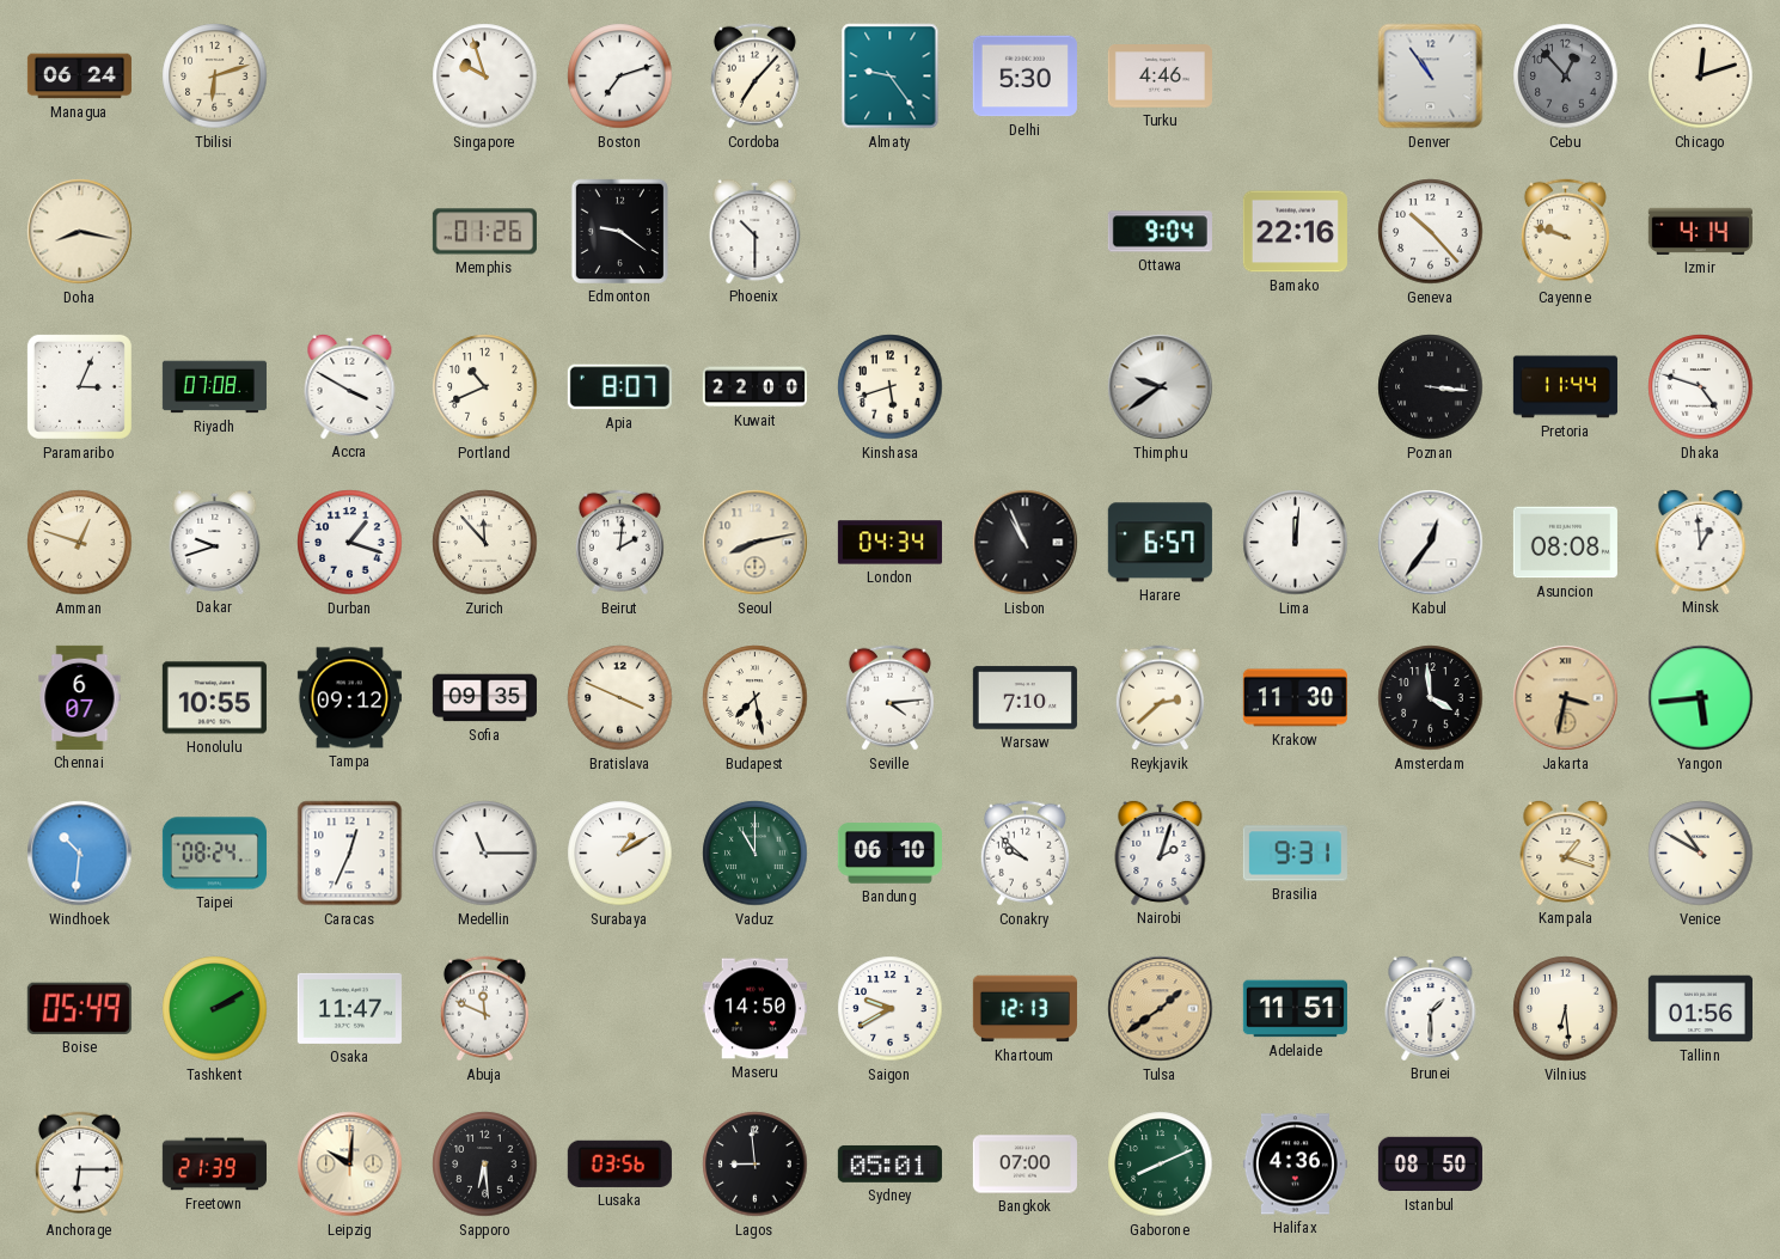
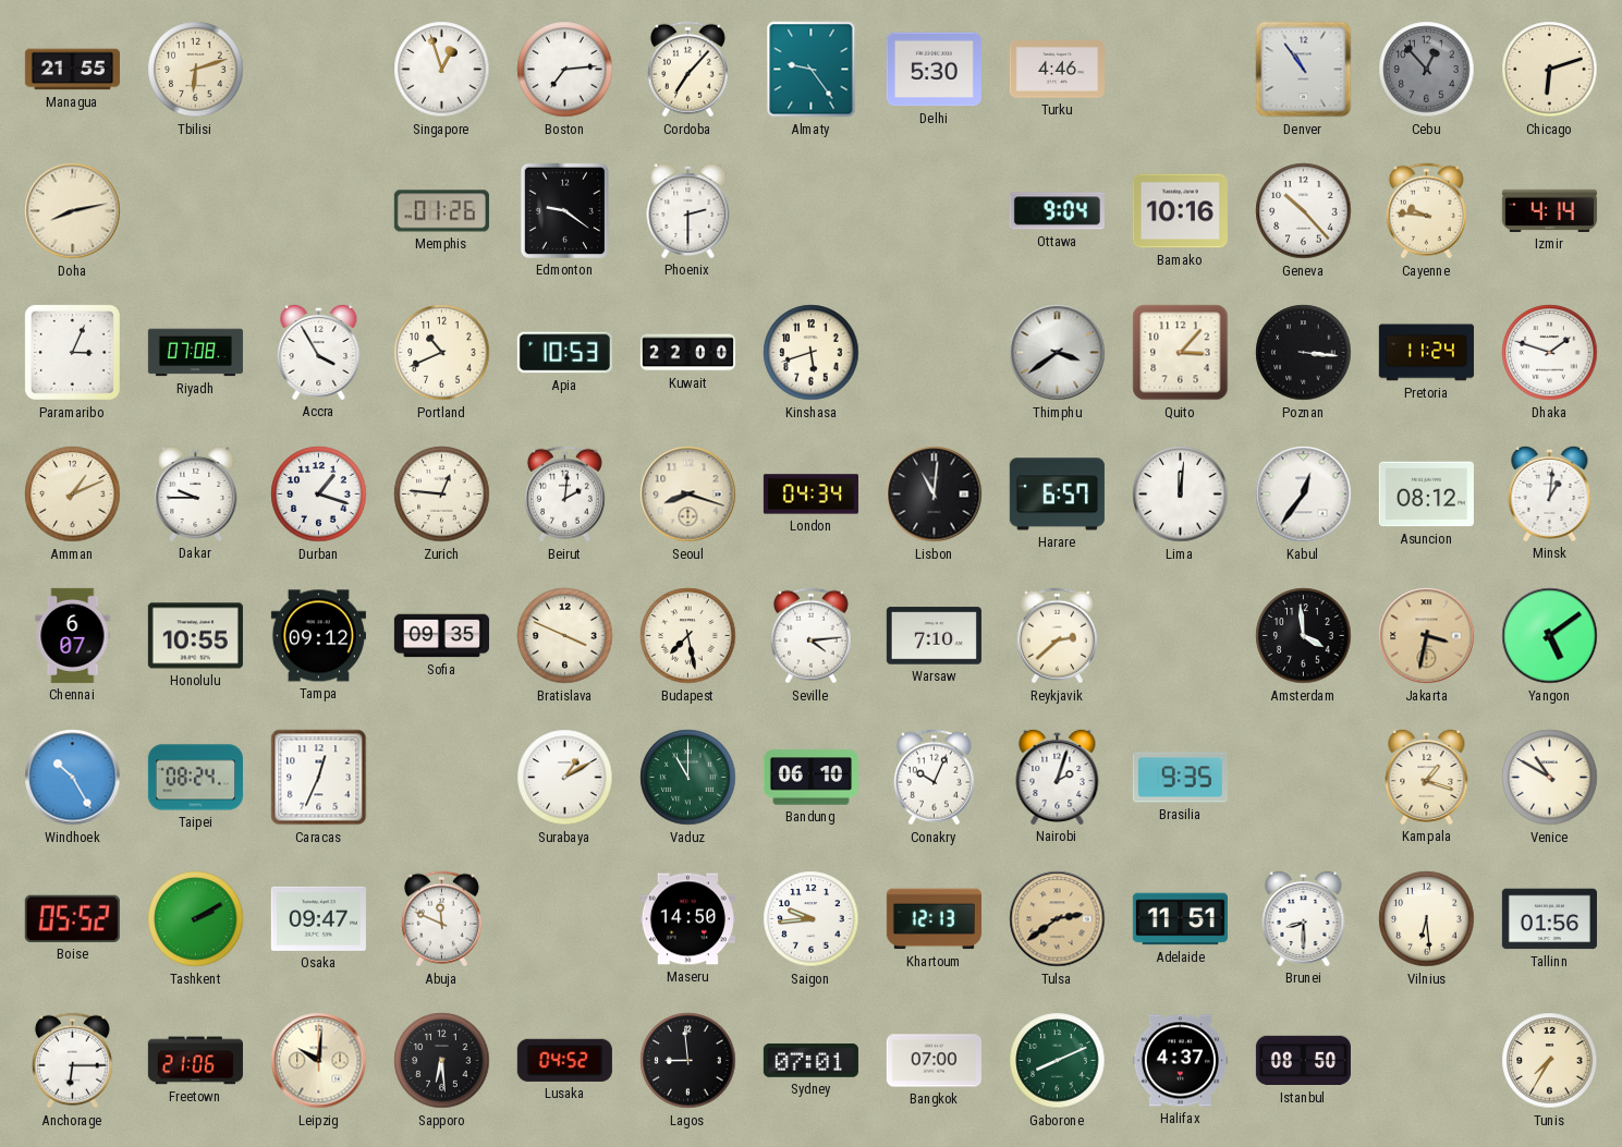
Managua: 06:24 -> 21:55 (72, 70)
Singapore: 9:57 -> 12:57 (442, 70)
Boston: 7:12 -> 7:14 (565, 70)
Chicago: 12:12 -> 6:12 (1550, 70)
Doha: 8:17 -> 8:13 (73, 211)
Phoenix: 10:30 -> 2:30 (688, 210)
Bamako: 22:16 -> 10:16 (1180, 211)
Cayenne: 9:48 -> 9:46 (1426, 211)
Accra: 3:50 -> 3:55 (319, 352)
Apia: 8:07 -> 10:53 (564, 353)
Thimphu: 9:39 -> 3:39 (1058, 353)
Quito: none -> 3:07 (1181, 353)
Pretoria: 11:44 -> 11:24 (1426, 353)
Dhaka: 4:48 -> 1:48 (1550, 353)
Amman: 12:48 -> 1:11 (73, 495)
Dakar: 9:42 -> 9:45 (196, 493)
Zurich: 11:53 -> 12:46 (442, 495)
Seoul: 8:13 -> 8:18 (688, 495)
Lisbon: 10:56 -> 11:01 (935, 495)
Asuncion: 08:08 -> 08:12 (1426, 495)
Minsk: 12:59 -> 1:01 (1550, 493)
Krakow: 11:30 -> none (1295, 698)
Yangon: 5:44 -> 5:09 (1550, 636)
Windhoek: 10:31 -> 10:25 (73, 778)
Medellin: 11:15 -> none (485, 854)
Conakry: 9:52 -> 10:04 (934, 778)
Brasilia: 9:31 -> 9:35 (1180, 778)
Boise: 05:49 -> 05:52 (72, 918)
Osaka: 11:47 -> 09:47 (318, 918)
Saigon: 9:40 -> 9:44 (812, 919)
Tulsa: 1:39 -> 2:39 (1058, 919)
Brunei: 1:30 -> 8:30 (1304, 918)
Freetown: 21:39 -> 21:06 (195, 1061)
Lusaka: 03:56 -> 04:52 (564, 1060)
Sydney: 05:01 -> 07:01 (810, 1060)
Halifax: 4:36 -> 4:37 (1180, 1061)
Tunis: none -> 7:35 (1550, 1061)
